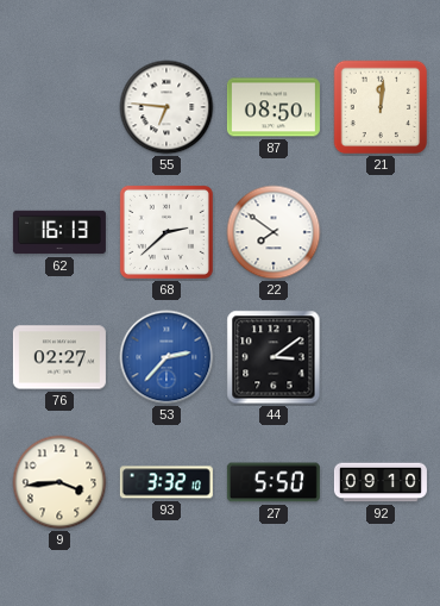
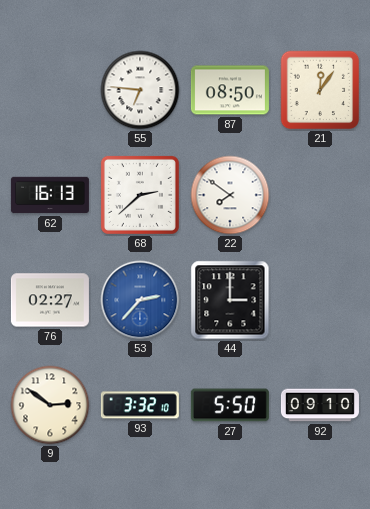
21: 12:01 -> 12:06 (320, 90)
44: 3:09 -> 3:00 (230, 300)
9: 3:44 -> 2:51 (50, 405)
